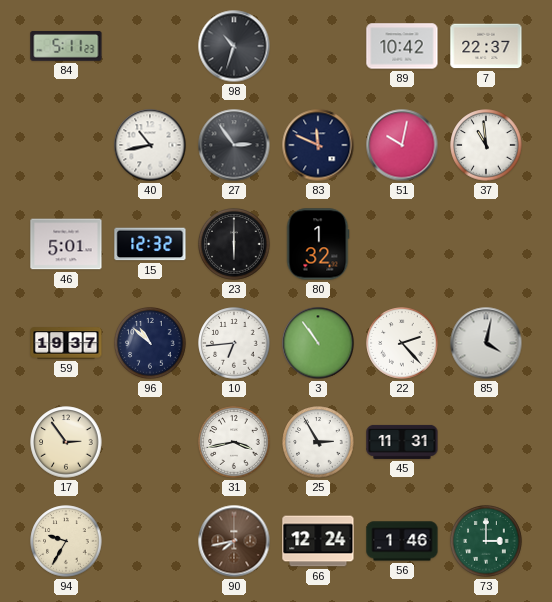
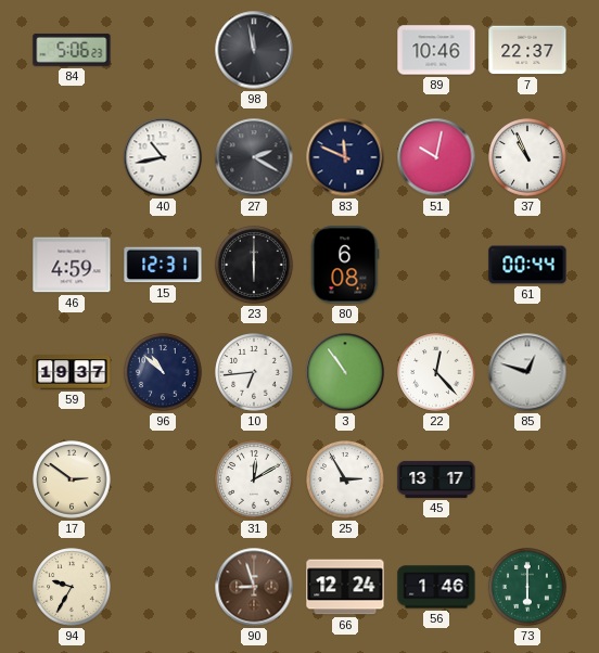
84: 5:11 -> 5:06 (72, 50)
98: 10:33 -> 11:58 (254, 50)
89: 10:42 -> 10:46 (436, 50)
27: 2:54 -> 2:20 (254, 157)
37: 10:59 -> 10:56 (527, 157)
46: 5:01 -> 4:59 (72, 265)
15: 12:32 -> 12:31 (163, 265)
80: 1:32 -> 6:08 (345, 265)
61: none -> 00:44 (527, 265)
22: 2:23 -> 12:23 (436, 372)
85: 4:02 -> 12:48 (527, 372)
17: 2:54 -> 2:51 (72, 479)
31: 3:43 -> 12:10 (254, 479)
45: 11:31 -> 13:17 (436, 479)
90: 7:43 -> 8:57 (254, 587)
73: 3:00 -> 6:00 (527, 587)
